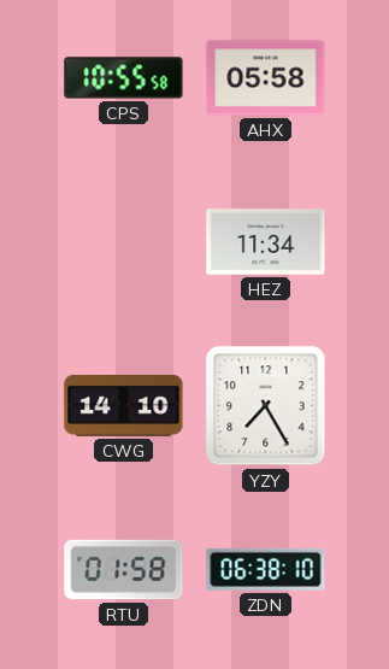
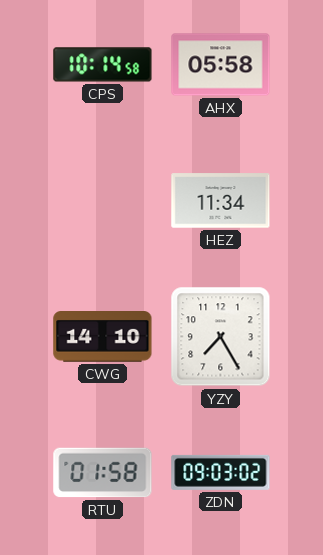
CPS: 10:55 -> 10:14 (103, 65)
ZDN: 06:38 -> 09:03 (221, 472)
